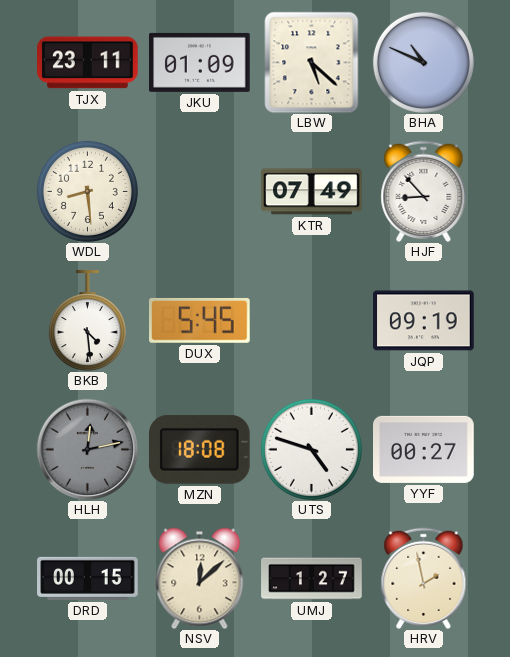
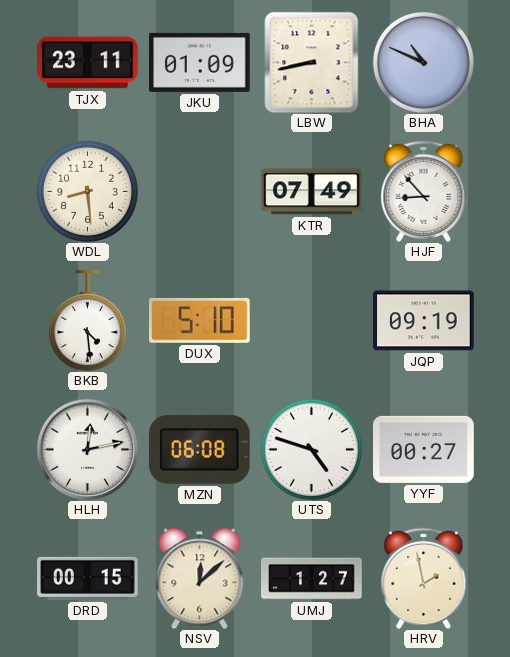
LBW: 5:22 -> 8:43 (312, 62)
DUX: 5:45 -> 5:10 (200, 321)
HLH dial: grey -> white (87, 449)
MZN: 18:08 -> 06:08 (199, 449)
